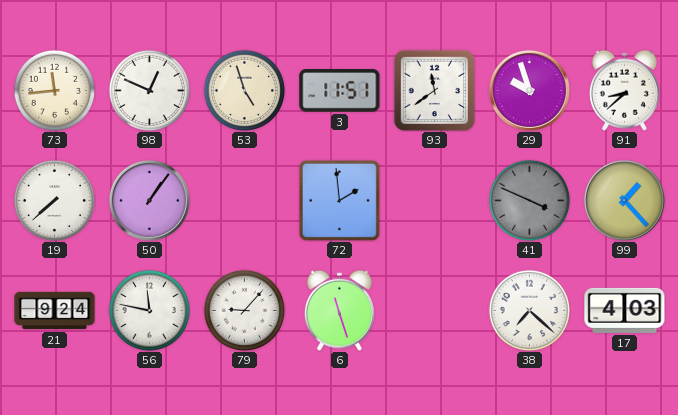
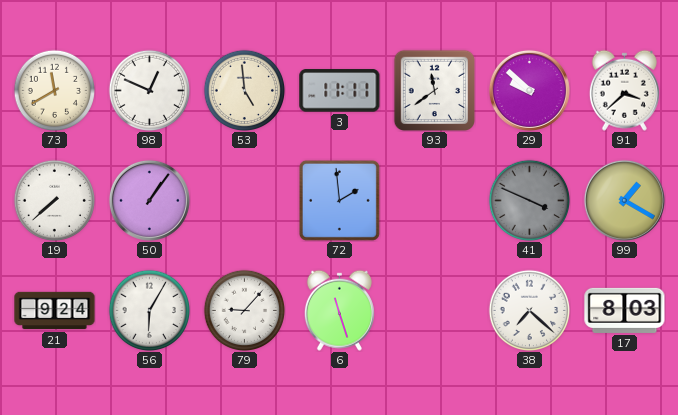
73: 11:44 -> 11:40 (54, 90)
53: 4:57 -> 4:59 (244, 90)
3: 11:51 -> 11:11 (340, 91)
29: 9:57 -> 9:52 (529, 90)
91: 8:38 -> 3:38 (624, 90)
99: 1:23 -> 1:20 (624, 200)
56: 11:47 -> 6:05 (149, 310)
17: 4:03 -> 8:03 (625, 310)
